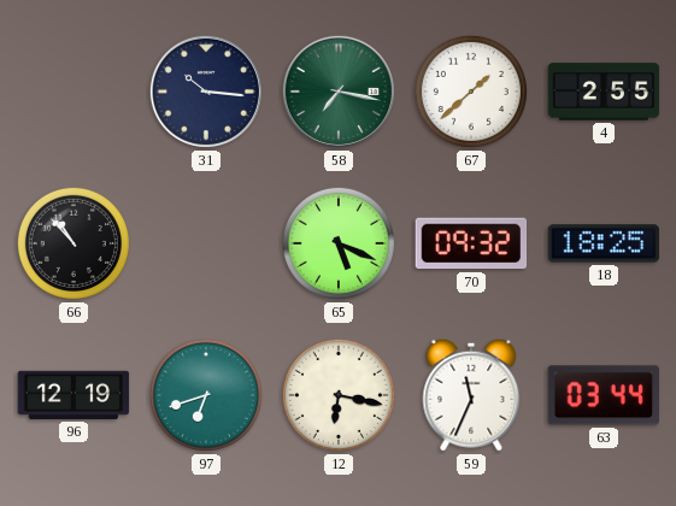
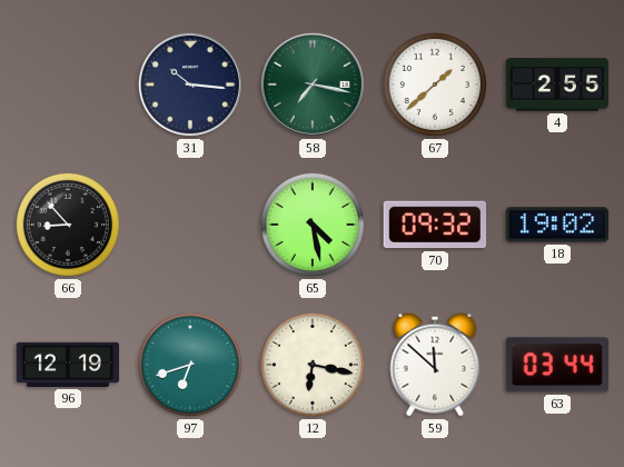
66: 10:53 -> 8:53 (68, 225)
65: 5:19 -> 4:28 (313, 225)
18: 18:25 -> 19:02 (557, 225)
59: 11:34 -> 11:52 (435, 365)
